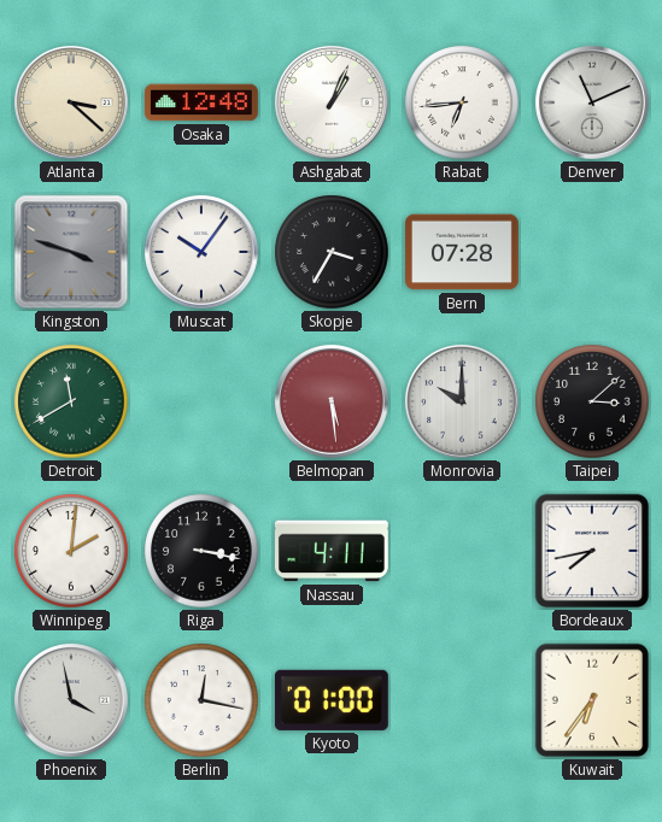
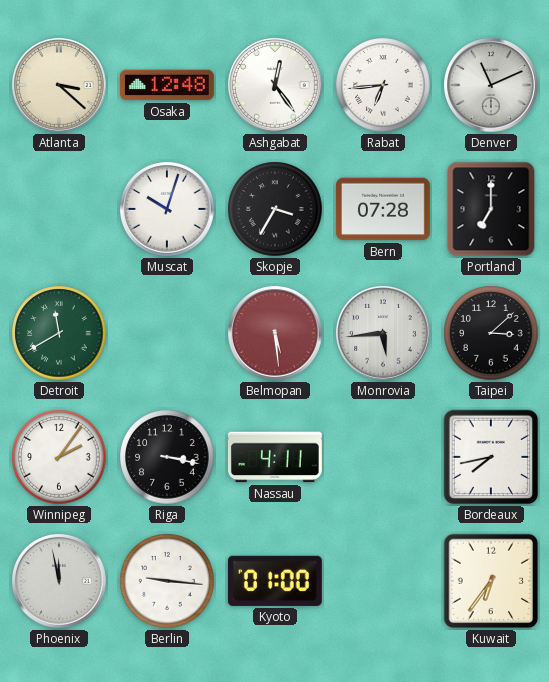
Ashgabat: 1:04 -> 12:24 (276, 86)
Kingston: 3:48 -> none (71, 252)
Muscat: 10:06 -> 10:03 (168, 210)
Portland: none -> 7:00 (491, 209)
Monrovia: 10:00 -> 5:44 (384, 334)
Winnipeg: 2:01 -> 2:06 (59, 457)
Phoenix: 3:58 -> 11:58 (60, 582)
Berlin: 12:17 -> 9:16 (167, 581)
